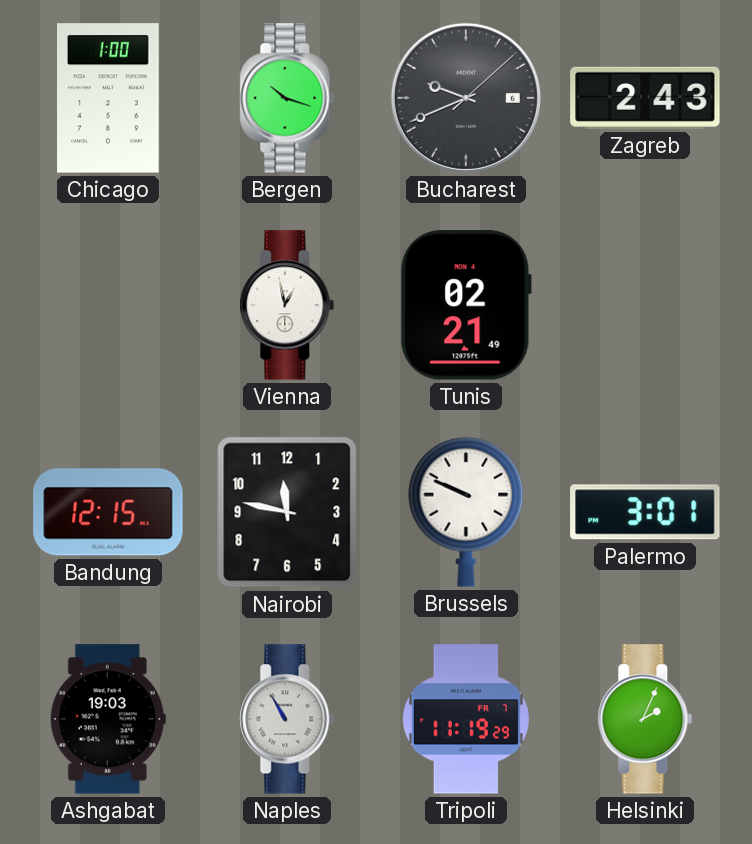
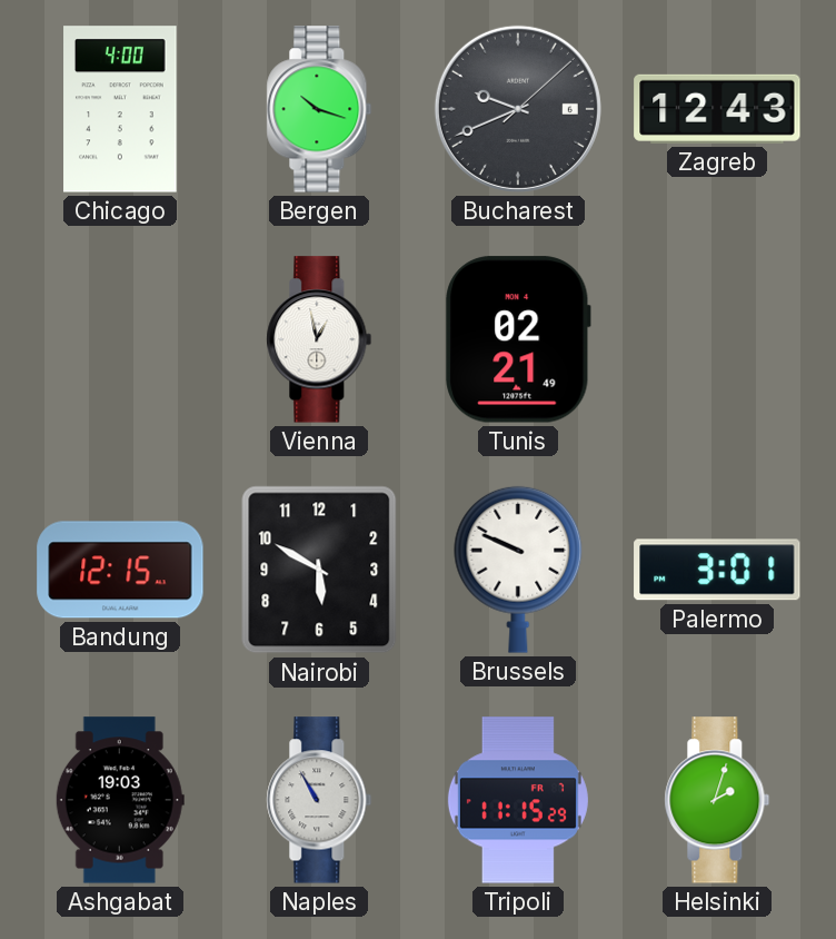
Chicago: 1:00 -> 4:00 (120, 109)
Zagreb: 2:43 -> 12:43 (717, 109)
Nairobi: 11:47 -> 5:50 (319, 570)
Tripoli: 11:19 -> 11:15 (518, 800)
Helsinki: 2:04 -> 2:03 (717, 800)
